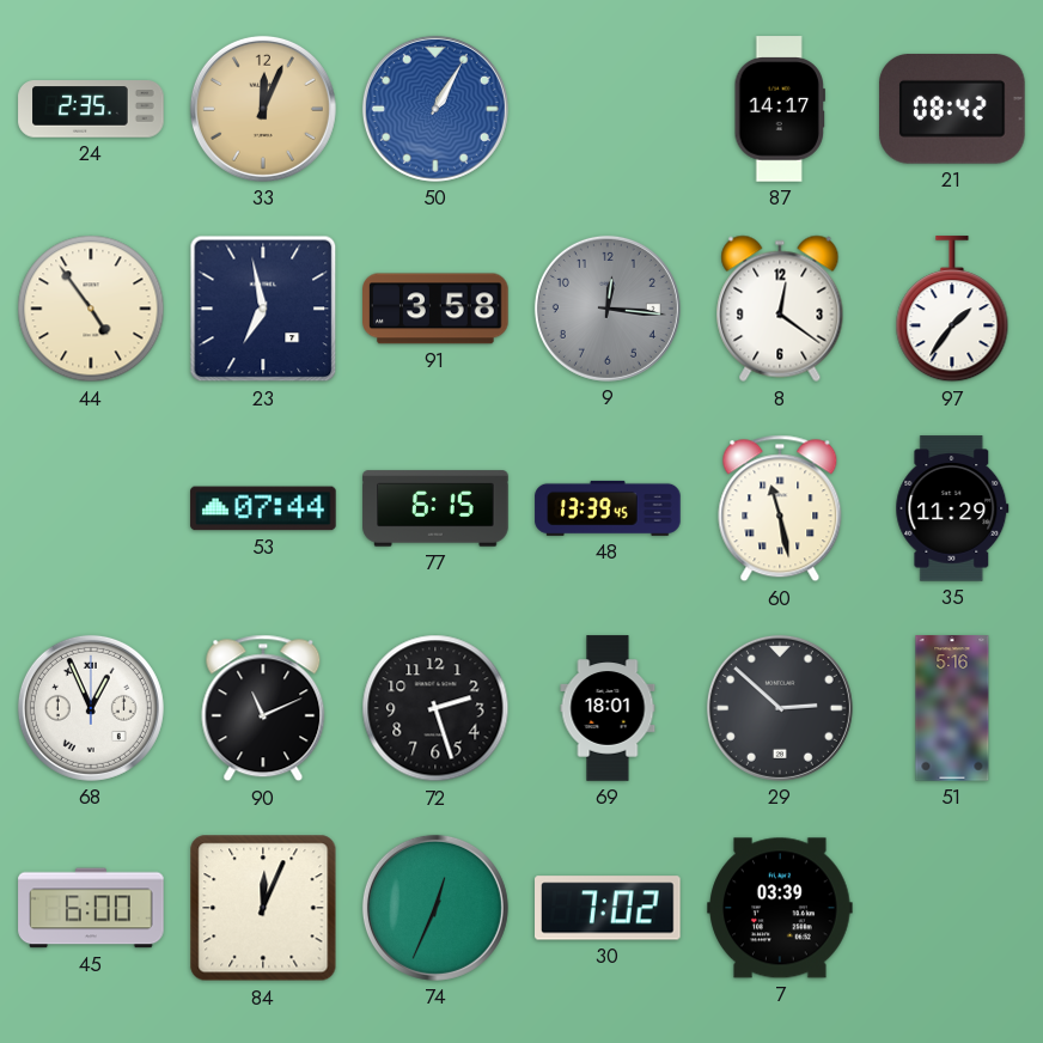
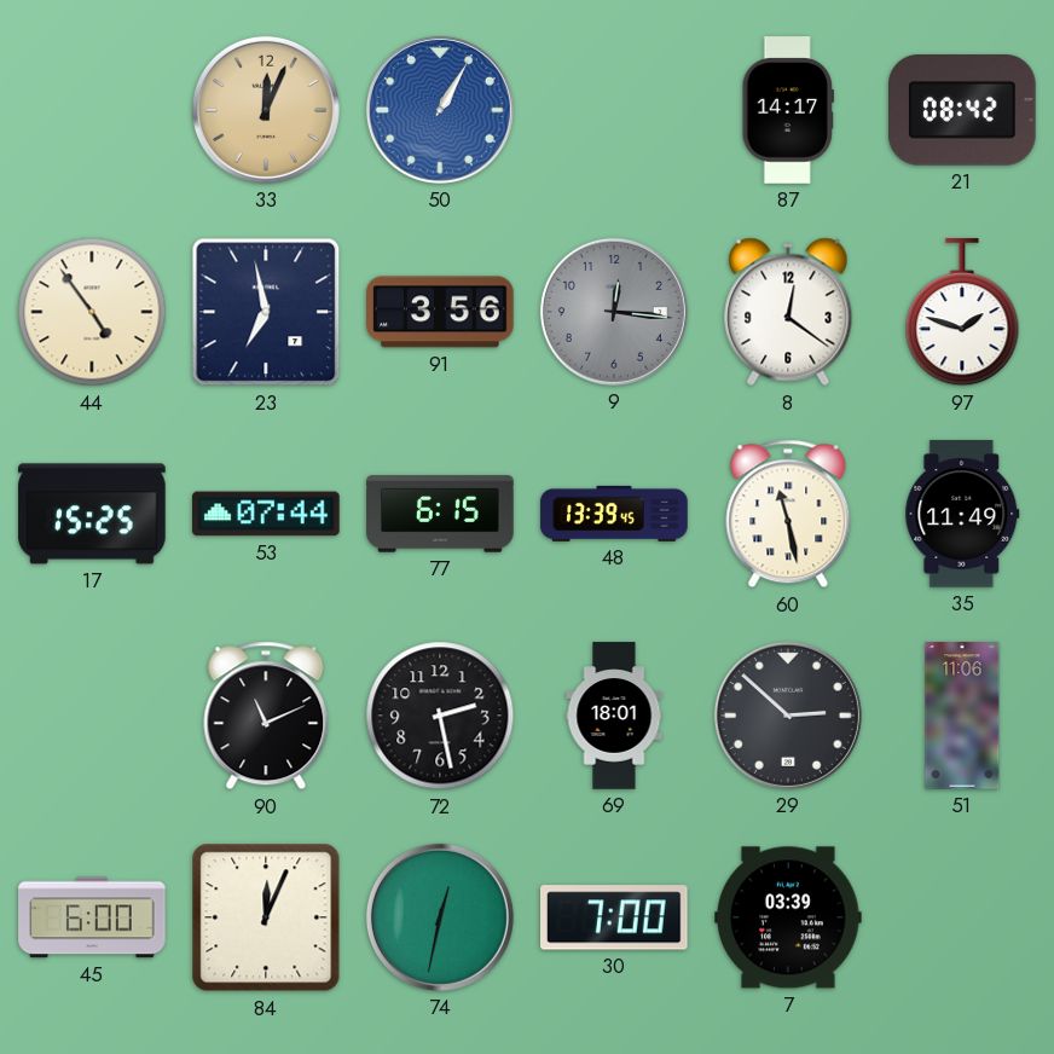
24: 2:35 -> none (91, 109)
91: 3:58 -> 3:56 (440, 312)
97: 1:36 -> 1:48 (962, 313)
17: none -> 15:25 (92, 514)
35: 11:29 -> 11:49 (962, 514)
68: 12:56 -> none (91, 708)
72: 2:27 -> 2:28 (440, 716)
51: 5:16 -> 11:06 (962, 716)
74: 12:34 -> 12:32 (440, 917)
30: 7:02 -> 7:00 (615, 917)
